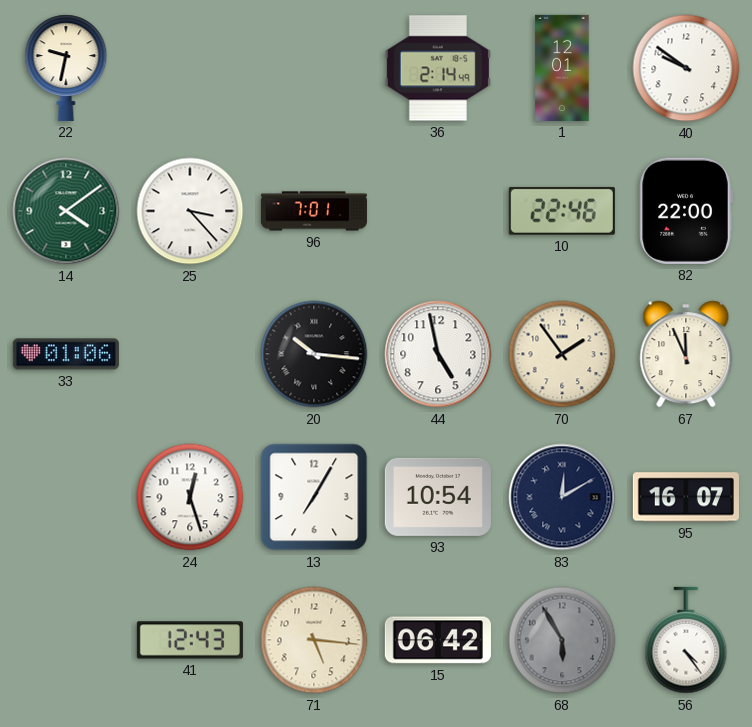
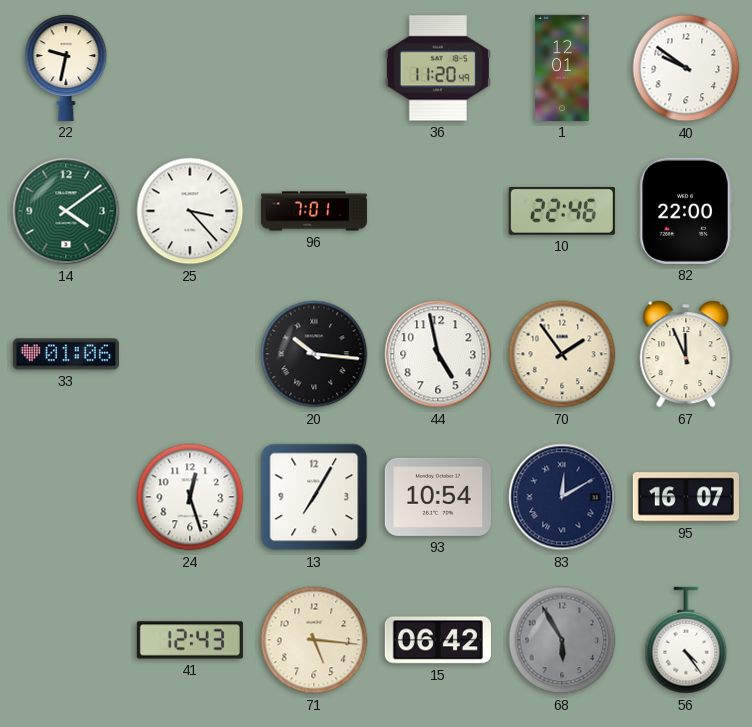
36: 2:14 -> 11:20 (438, 68)
